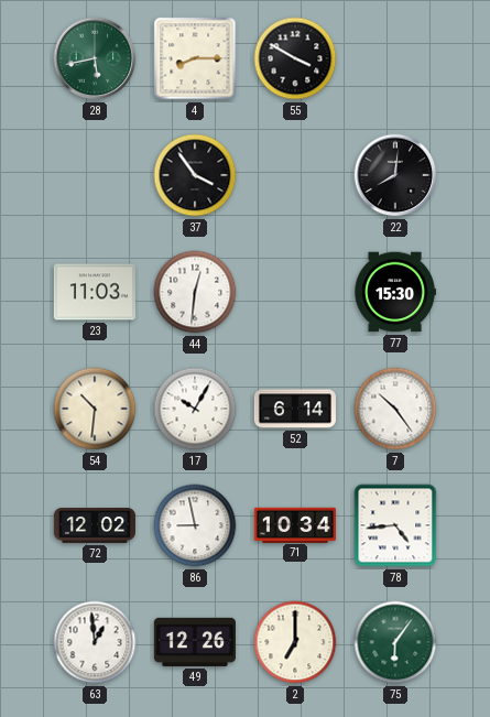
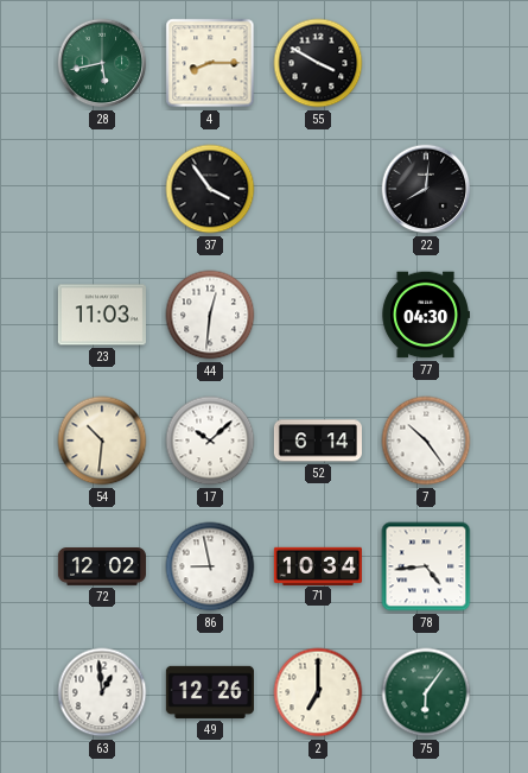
77: 15:30 -> 04:30 (426, 315)
17: 10:05 -> 10:08 (210, 441)
